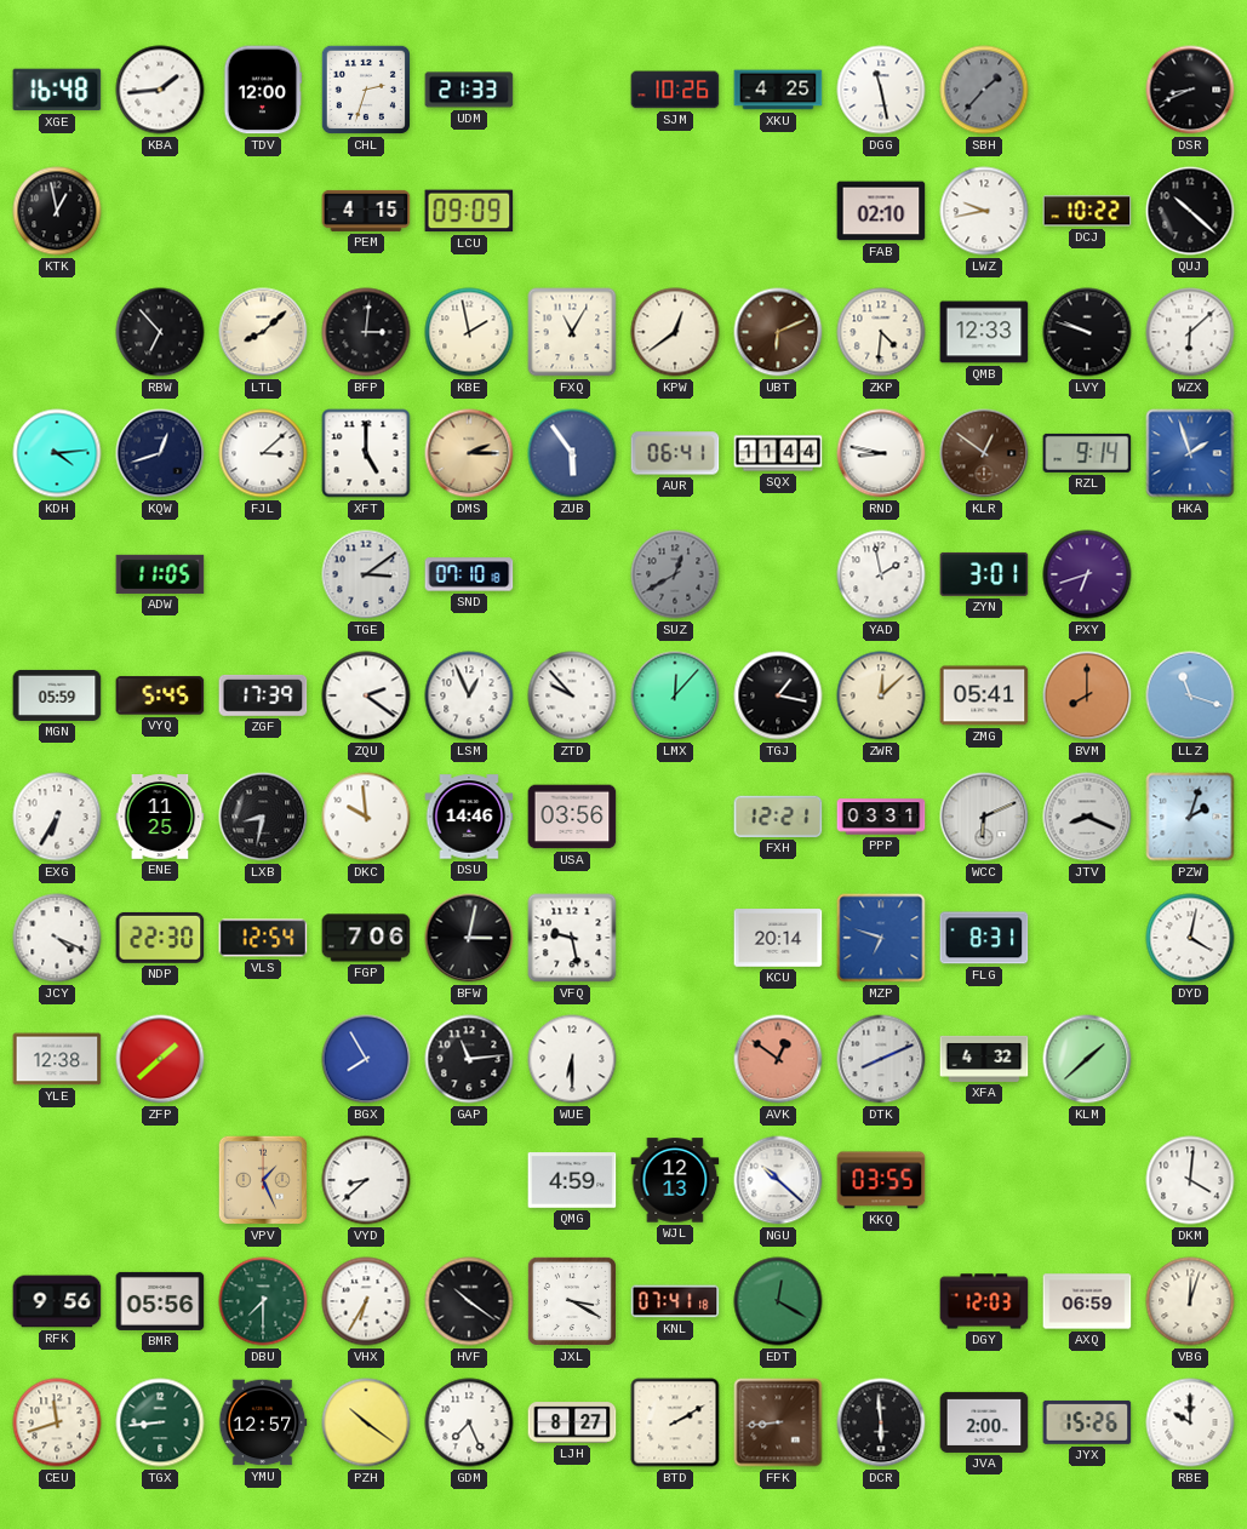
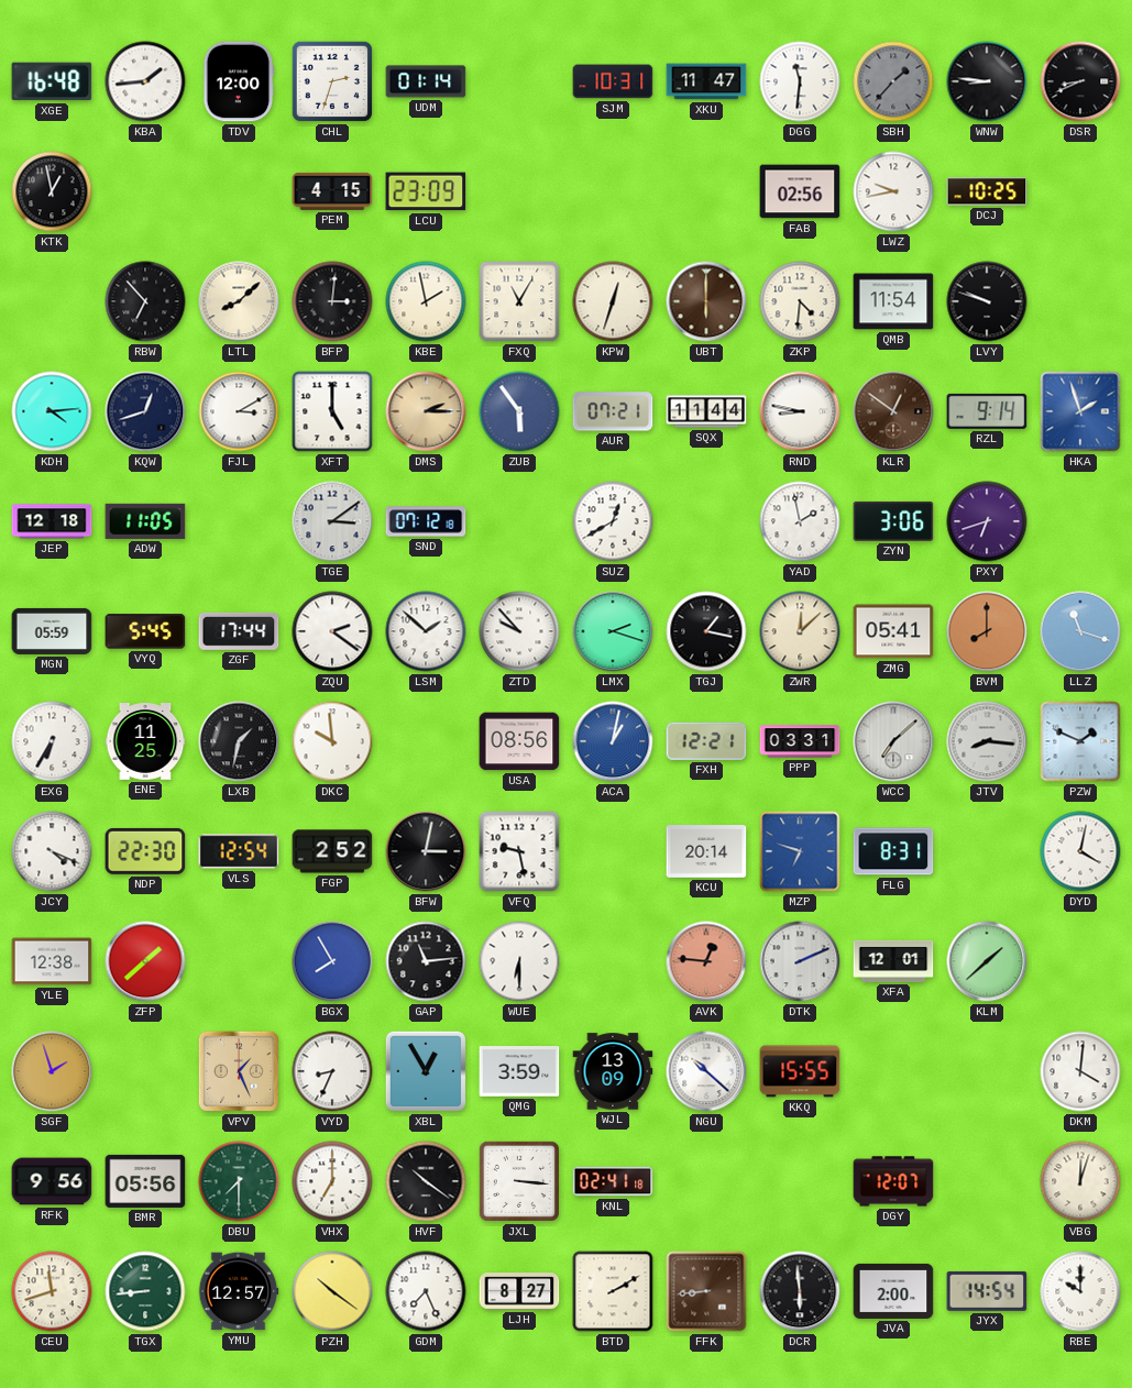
UDM: 21:33 -> 01:14 (426, 81)
SJM: 10:26 -> 10:31 (613, 81)
XKU: 4:25 -> 11:47 (706, 81)
DGG: 11:28 -> 11:31 (800, 81)
WNW: none -> 8:46 (987, 81)
LCU: 09:09 -> 23:09 (426, 191)
FAB: 02:10 -> 02:56 (800, 191)
DCJ: 10:22 -> 10:25 (987, 191)
QUJ: 10:22 -> none (1190, 211)
KPW: 12:39 -> 12:33 (613, 301)
UBT: 6:11 -> 6:00 (706, 301)
QMB: 12:33 -> 11:54 (893, 301)
WZX: 6:08 -> none (1190, 332)
FJL: 3:08 -> 3:10 (239, 411)
AUR: 06:41 -> 07:21 (613, 411)
JEP: none -> 12:18 (52, 521)
SND: 07:10 -> 07:12 (426, 521)
SUZ dial: grey -> white (613, 521)
ZYN: 3:01 -> 3:06 (893, 521)
ZGF: 17:39 -> 17:44 (239, 631)
LSM: 12:56 -> 1:52 (426, 631)
LMX: 12:07 -> 2:18 (613, 631)
LXB: 8:32 -> 1:32 (239, 741)
DSU: 14:46 -> none (469, 817)
USA: 03:56 -> 08:56 (519, 741)
ACA: none -> 1:02 (613, 741)
WCC: 6:11 -> 7:08 (893, 741)
JTV: 8:19 -> 8:16 (987, 741)
PZW: 2:03 -> 1:49 (1080, 741)
FGP: 7:06 -> 2:52 (332, 851)
AVK: 12:51 -> 12:46 (706, 961)
DTK: 8:11 -> 2:11 (800, 961)
XFA: 4:32 -> 12:01 (893, 961)
SGF: none -> 1:57 (52, 1071)
VYD: 8:38 -> 8:34 (332, 1071)
XBL: none -> 12:55 (426, 1071)
QMG: 4:59 -> 3:59 (519, 1071)
WJL: 12:13 -> 13:09 (613, 1071)
KKQ: 03:55 -> 15:55 (800, 1071)
VHX: 6:35 -> 7:00 (332, 1181)
JXL: 3:20 -> 3:16 (519, 1181)
KNL: 07:41 -> 02:41 (613, 1181)
EDT: 12:20 -> none (778, 1301)
DGY: 12:03 -> 12:07 (893, 1181)
AXQ: 06:59 -> none (1087, 1301)
JYX: 15:26 -> 14:54 (987, 1291)
